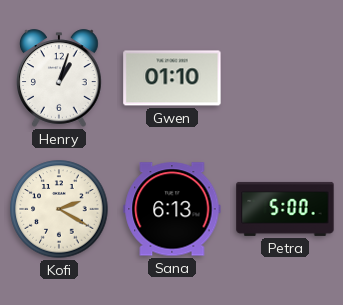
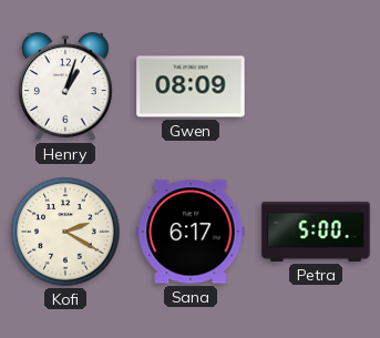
Gwen: 01:10 -> 08:09 (191, 86)
Sana: 6:13 -> 6:17 (191, 232)
